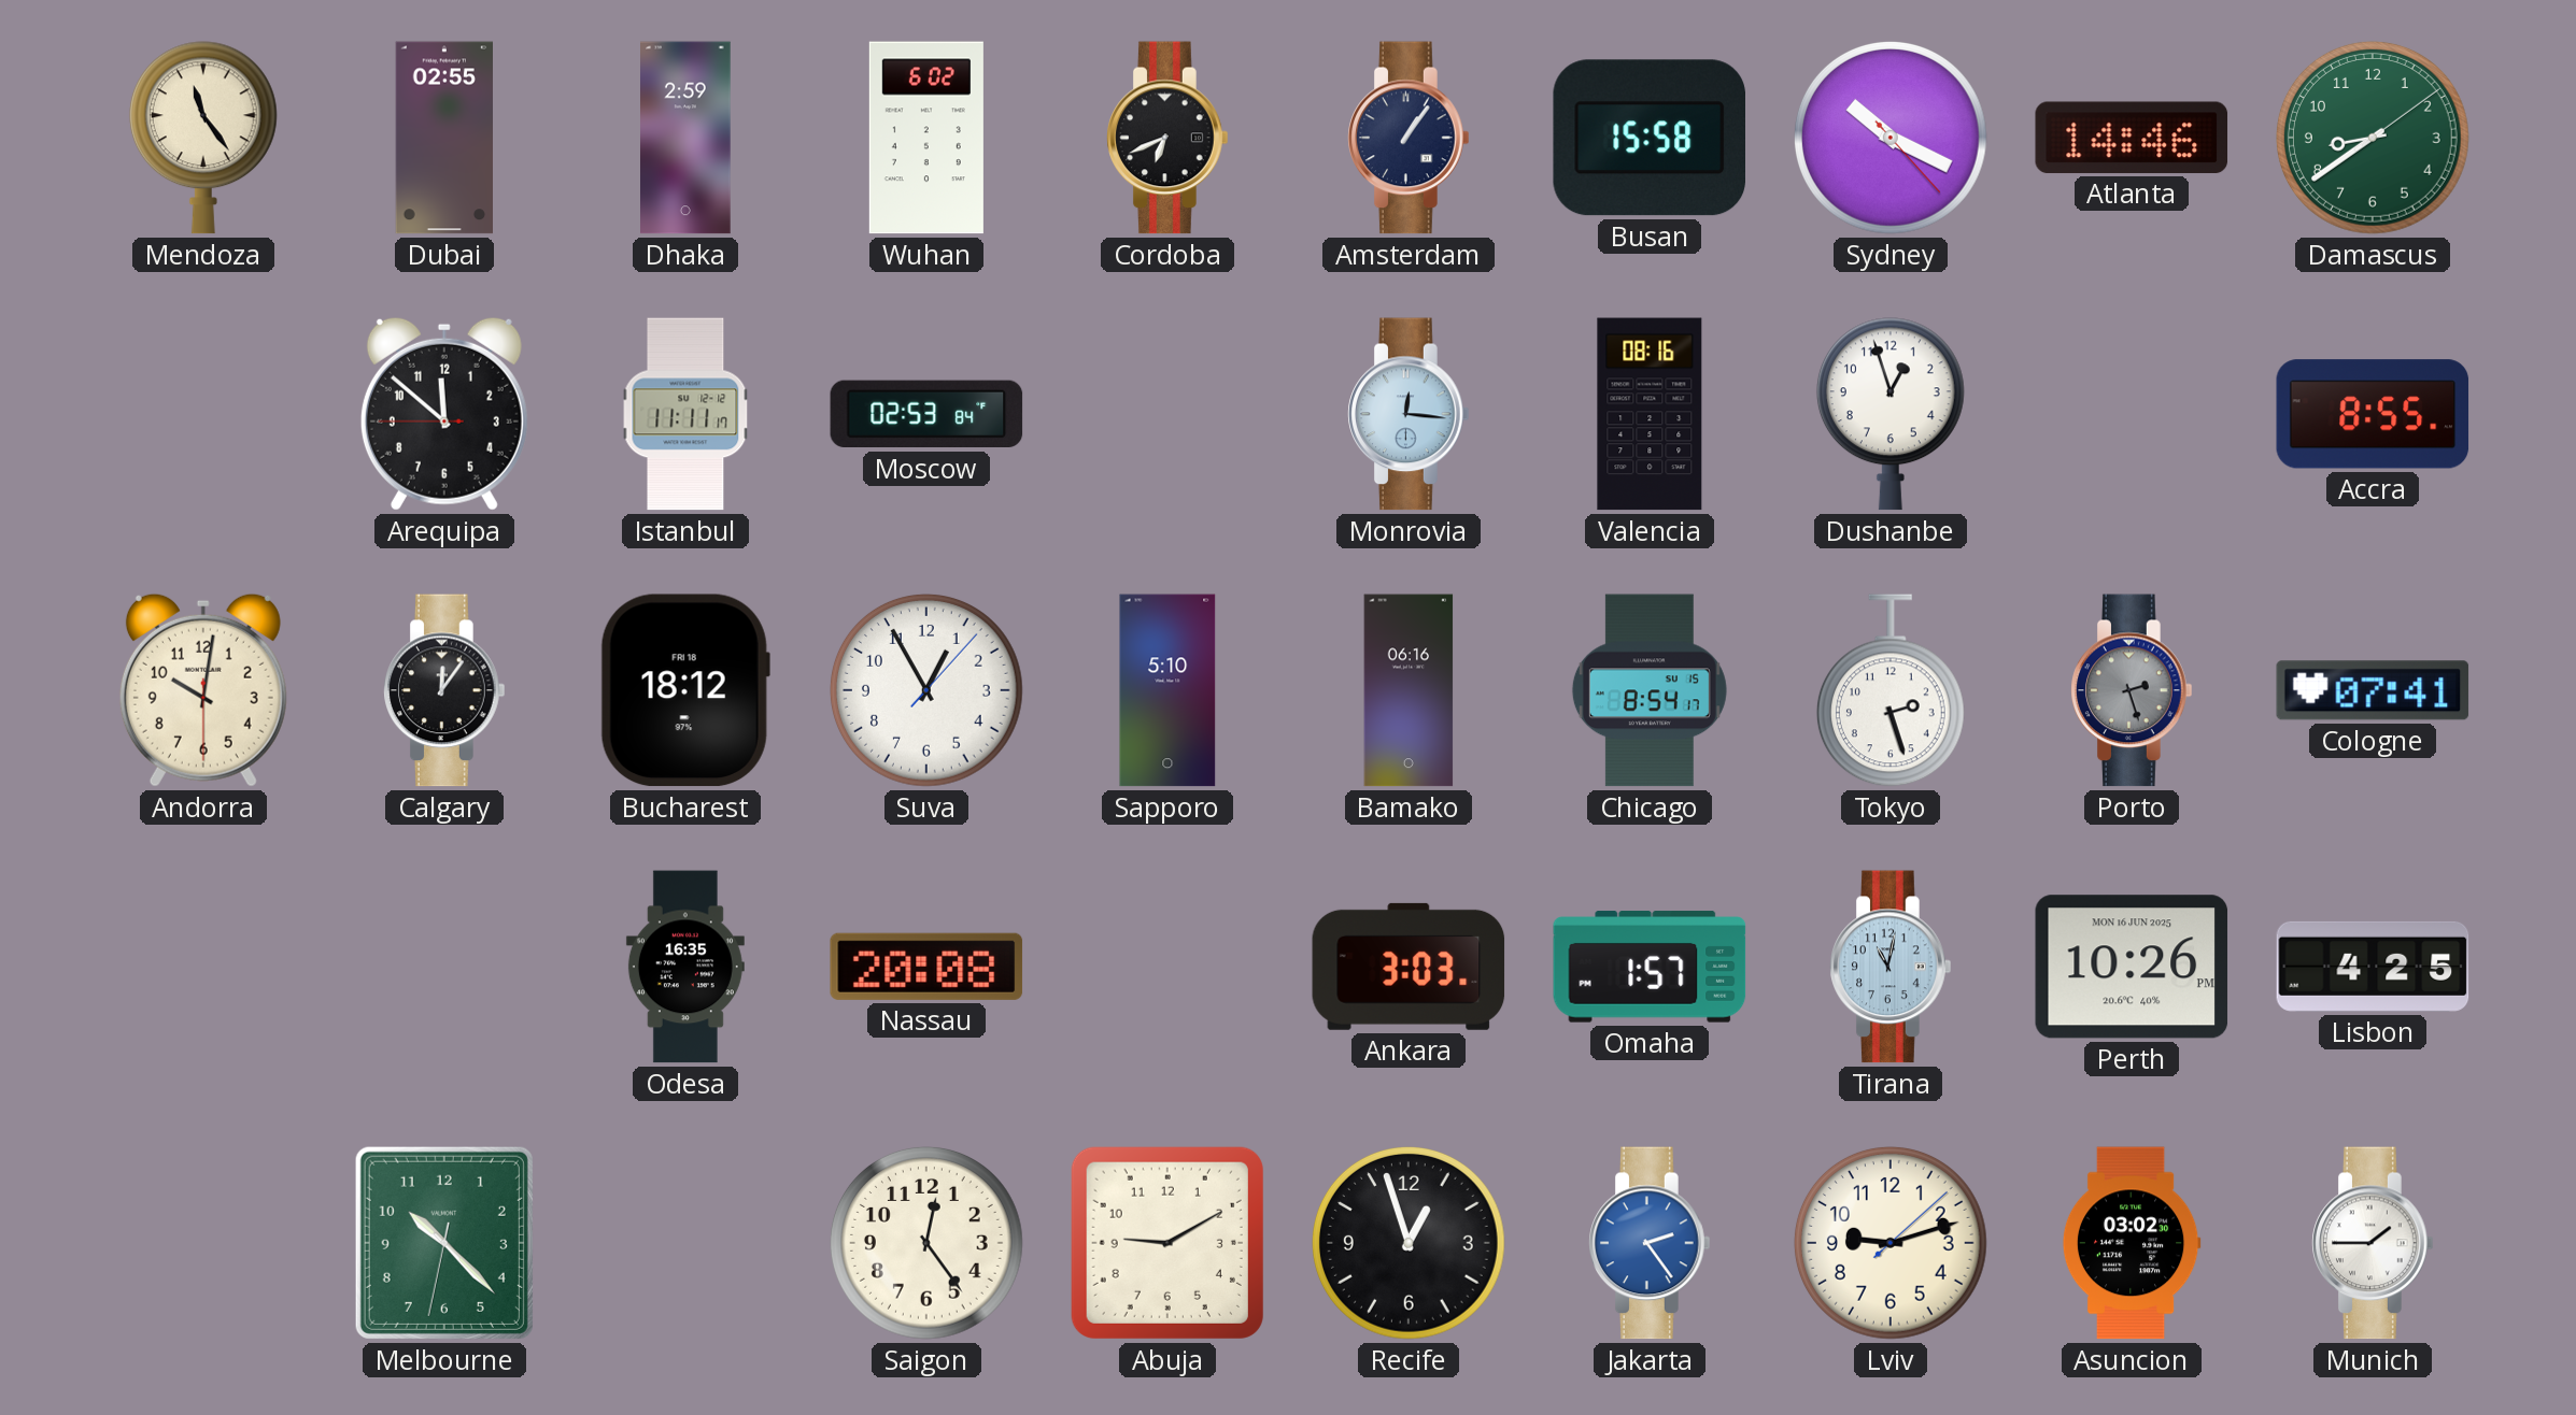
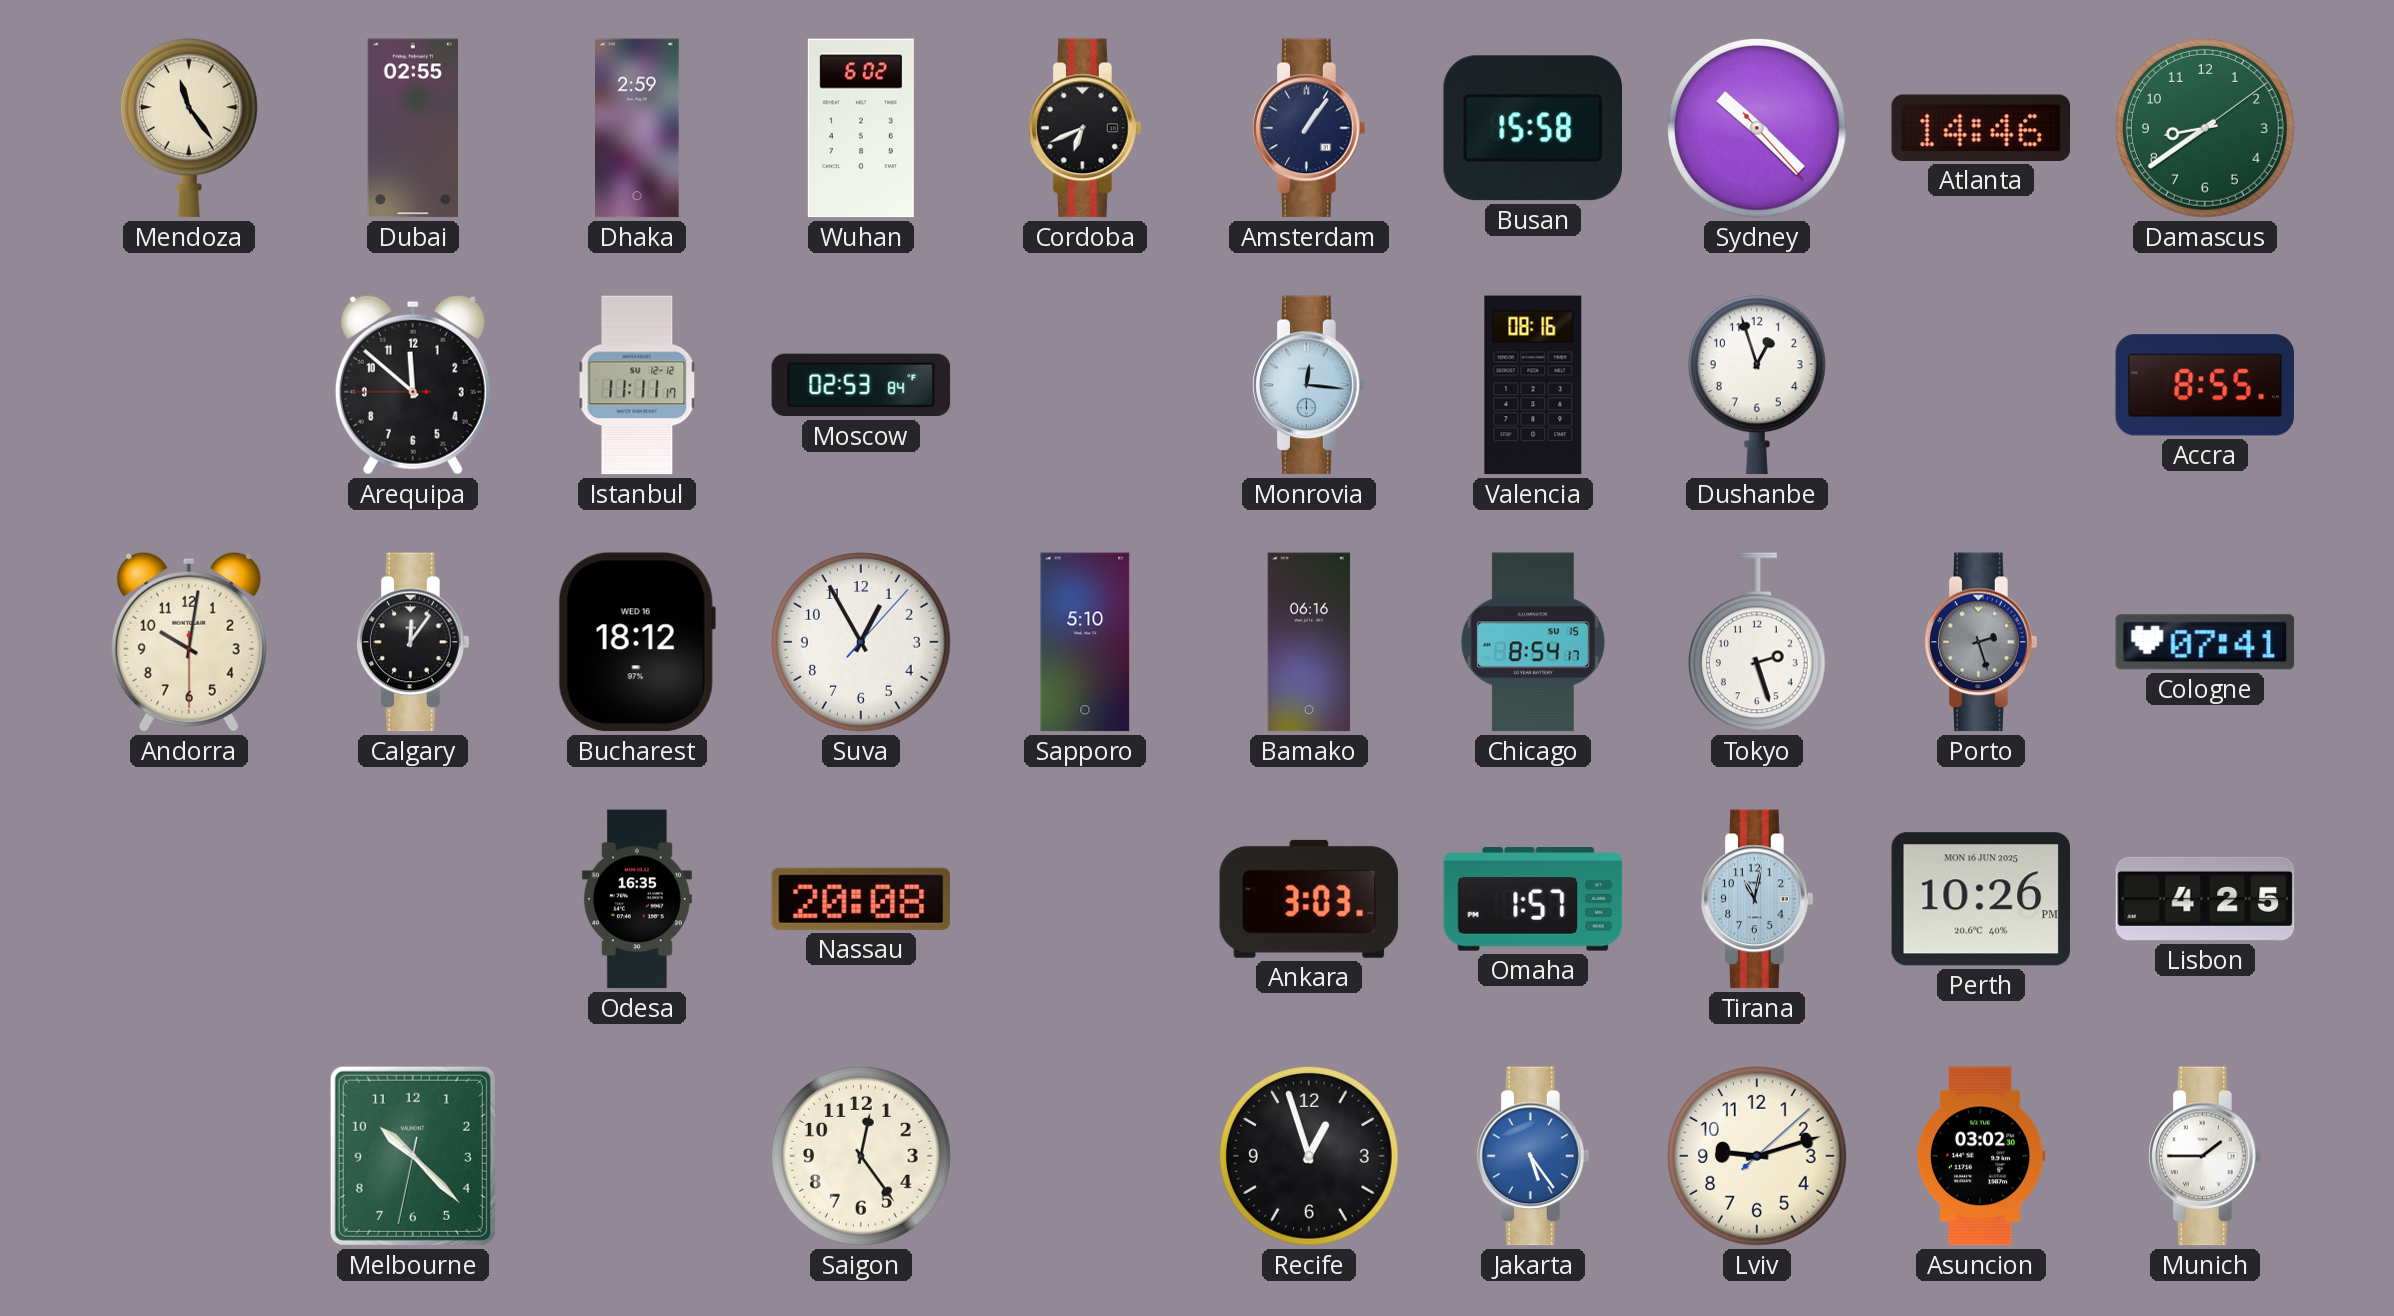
Sydney: 10:19 -> 10:22 (1758, 129)
Bucharest date: FRI 18 -> WED 16 (637, 642)
Abuja: 9:10 -> none (1167, 1243)
Jakarta: 2:24 -> 5:24 (1533, 1156)
